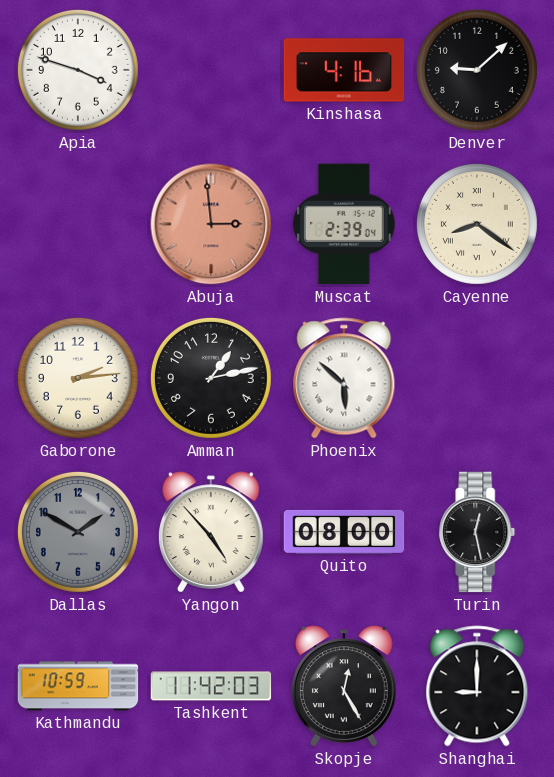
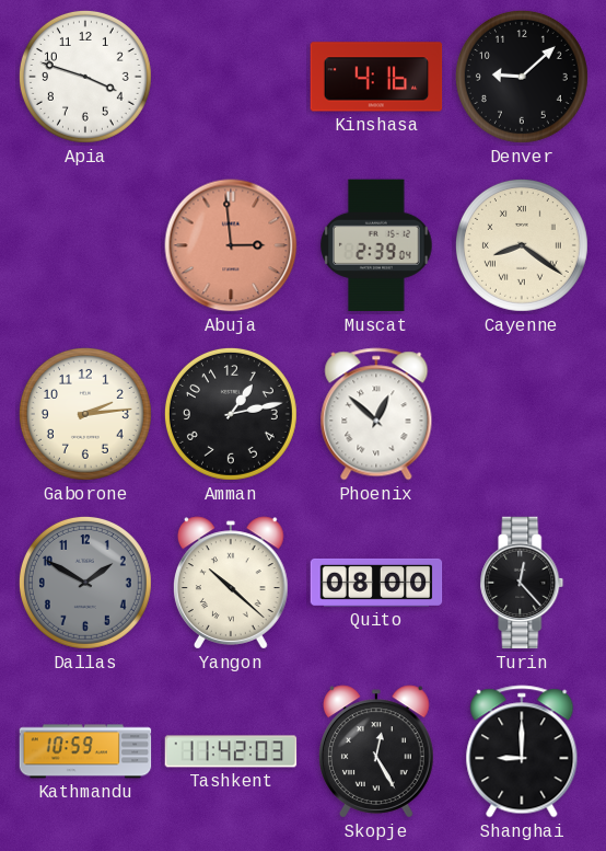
Phoenix: 5:52 -> 12:52 (376, 414)
Yangon: 4:53 -> 10:22 (232, 583)
Turin: 12:28 -> 12:23 (522, 583)
